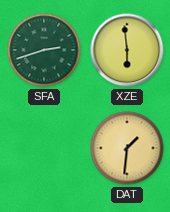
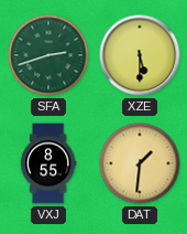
XZE: 5:59 -> 5:30 (140, 55)
VXJ: none -> 8:55 (48, 163)
